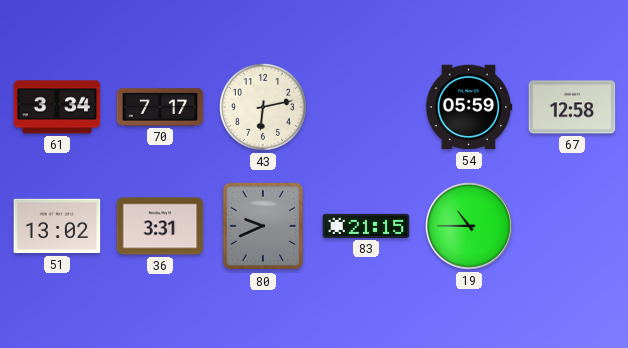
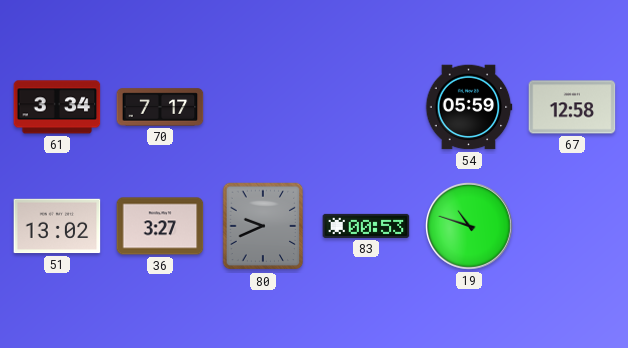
43: 6:13 -> none (263, 107)
36: 3:31 -> 3:27 (160, 226)
83: 21:15 -> 00:53 (366, 226)
19: 10:45 -> 10:48 (470, 227)
